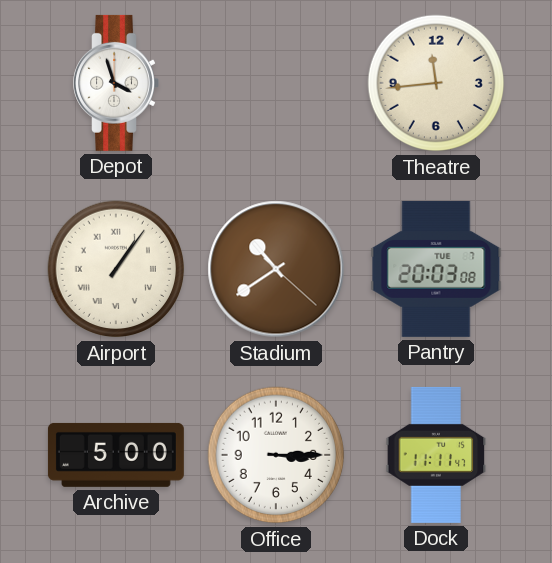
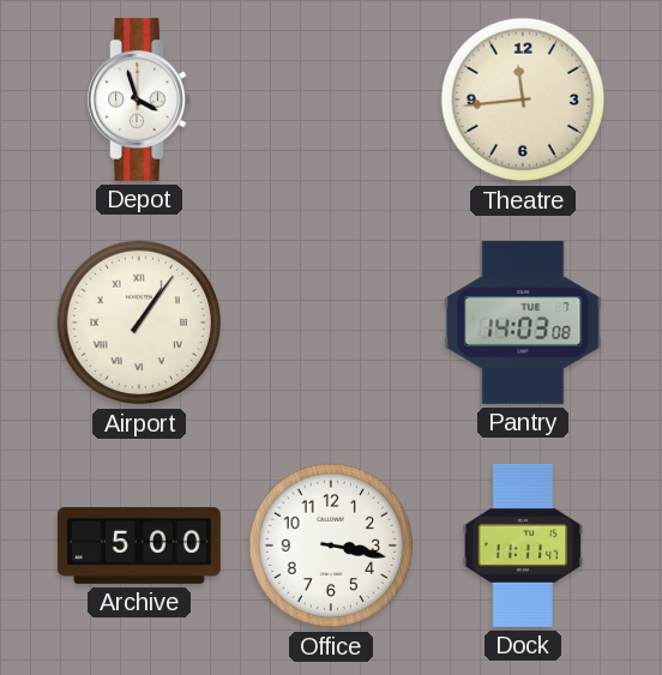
Stadium: 10:39 -> none (276, 269)
Pantry: 20:03 -> 14:03 (523, 323)
Office: 3:15 -> 3:17 (331, 546)
